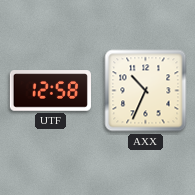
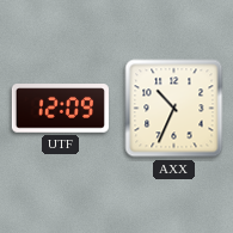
UTF: 12:58 -> 12:09 (60, 109)
